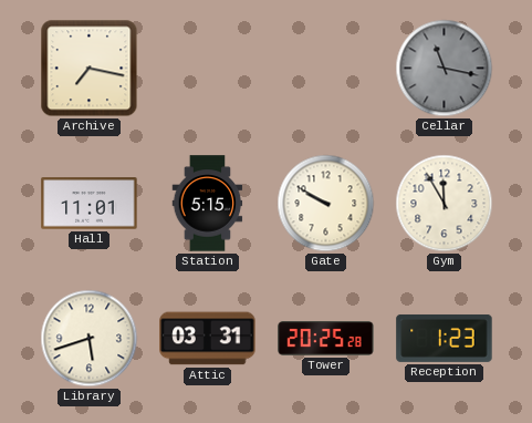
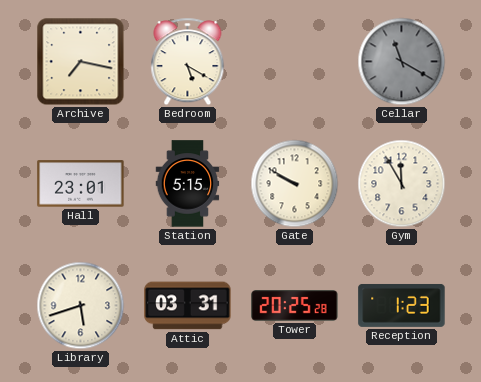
Bedroom: none -> 5:20 (188, 62)
Cellar: 11:17 -> 11:20 (402, 62)
Hall: 11:01 -> 23:01 (81, 184)
